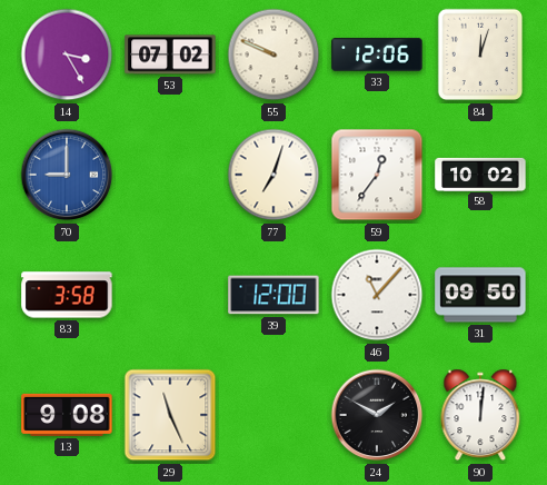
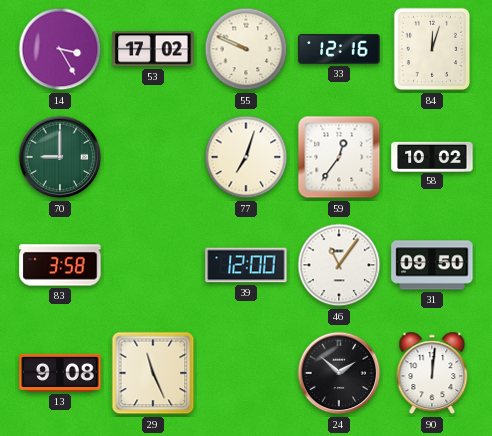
53: 07:02 -> 17:02 (153, 49)
33: 12:06 -> 12:16 (339, 49)
70 dial: blue -> green (60, 157)
46: 11:07 -> 11:06 (339, 265)
24: 1:50 -> 1:52 (339, 373)
